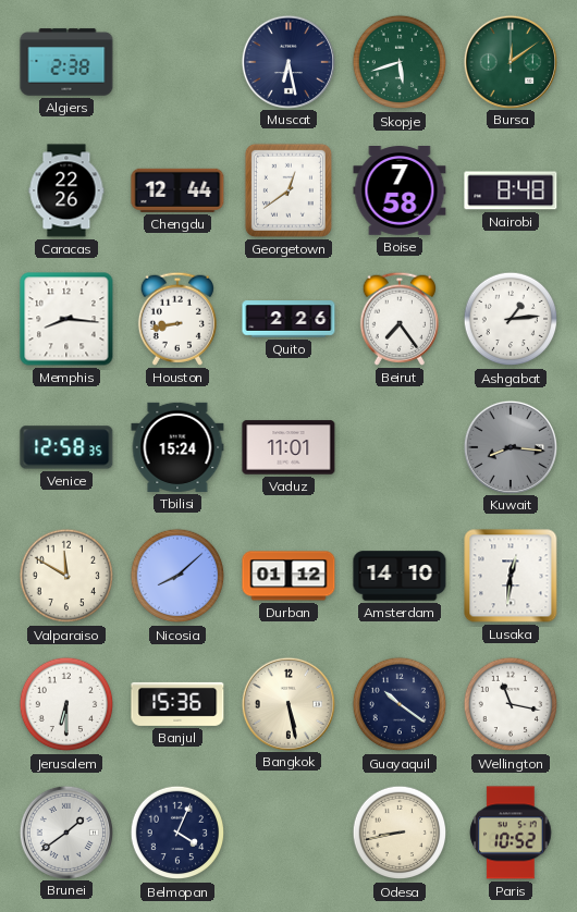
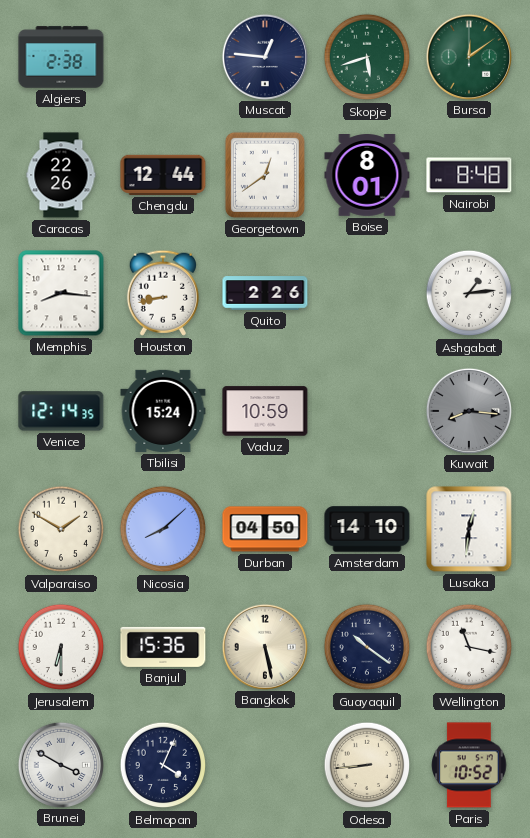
Muscat: 6:28 -> 12:46 (264, 56)
Boise: 7:58 -> 8:01 (367, 176)
Beirut: 7:24 -> none (400, 319)
Venice: 12:58 -> 12:14 (61, 411)
Vaduz: 11:01 -> 10:59 (265, 411)
Valparaiso: 11:50 -> 1:50 (61, 529)
Durban: 01:12 -> 04:50 (265, 529)
Brunei: 1:39 -> 3:50 (60, 764)
Odesa: 8:43 -> 8:44 (367, 765)
